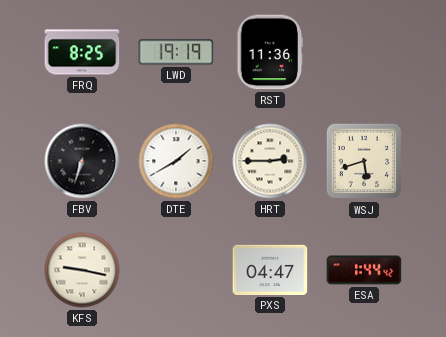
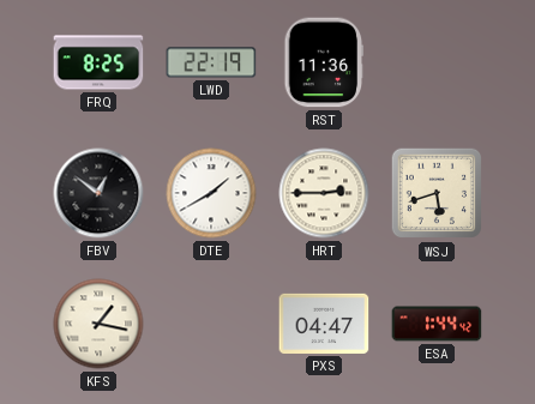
LWD: 19:19 -> 22:19 (211, 62)
FBV: 6:33 -> 12:51 (98, 193)
KFS: 9:17 -> 1:17 (98, 324)
